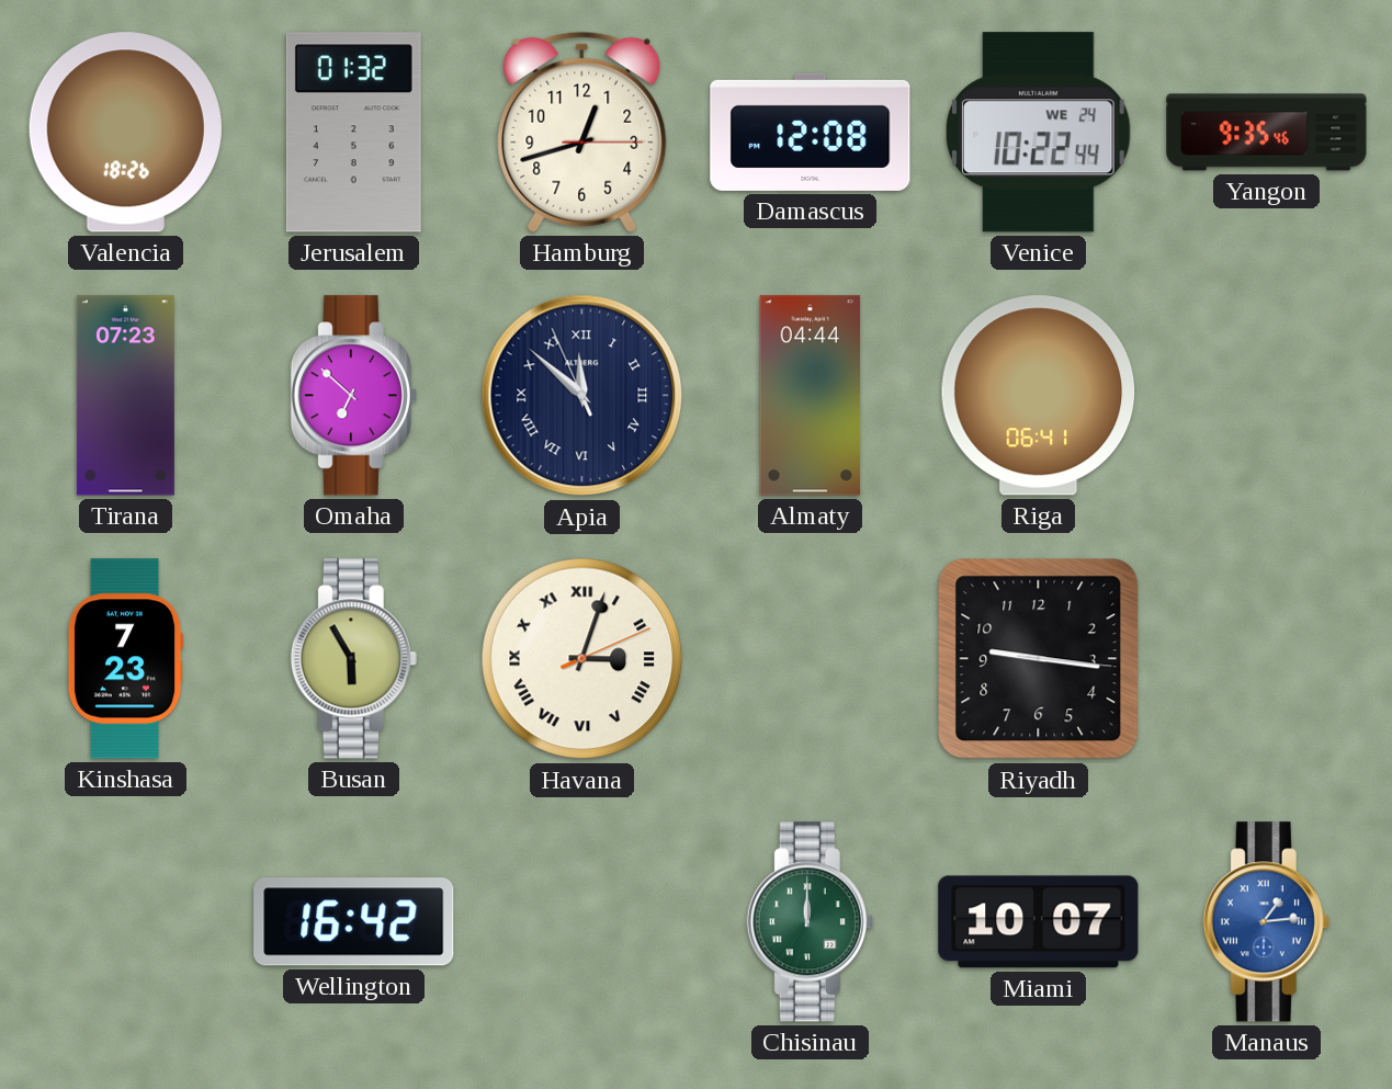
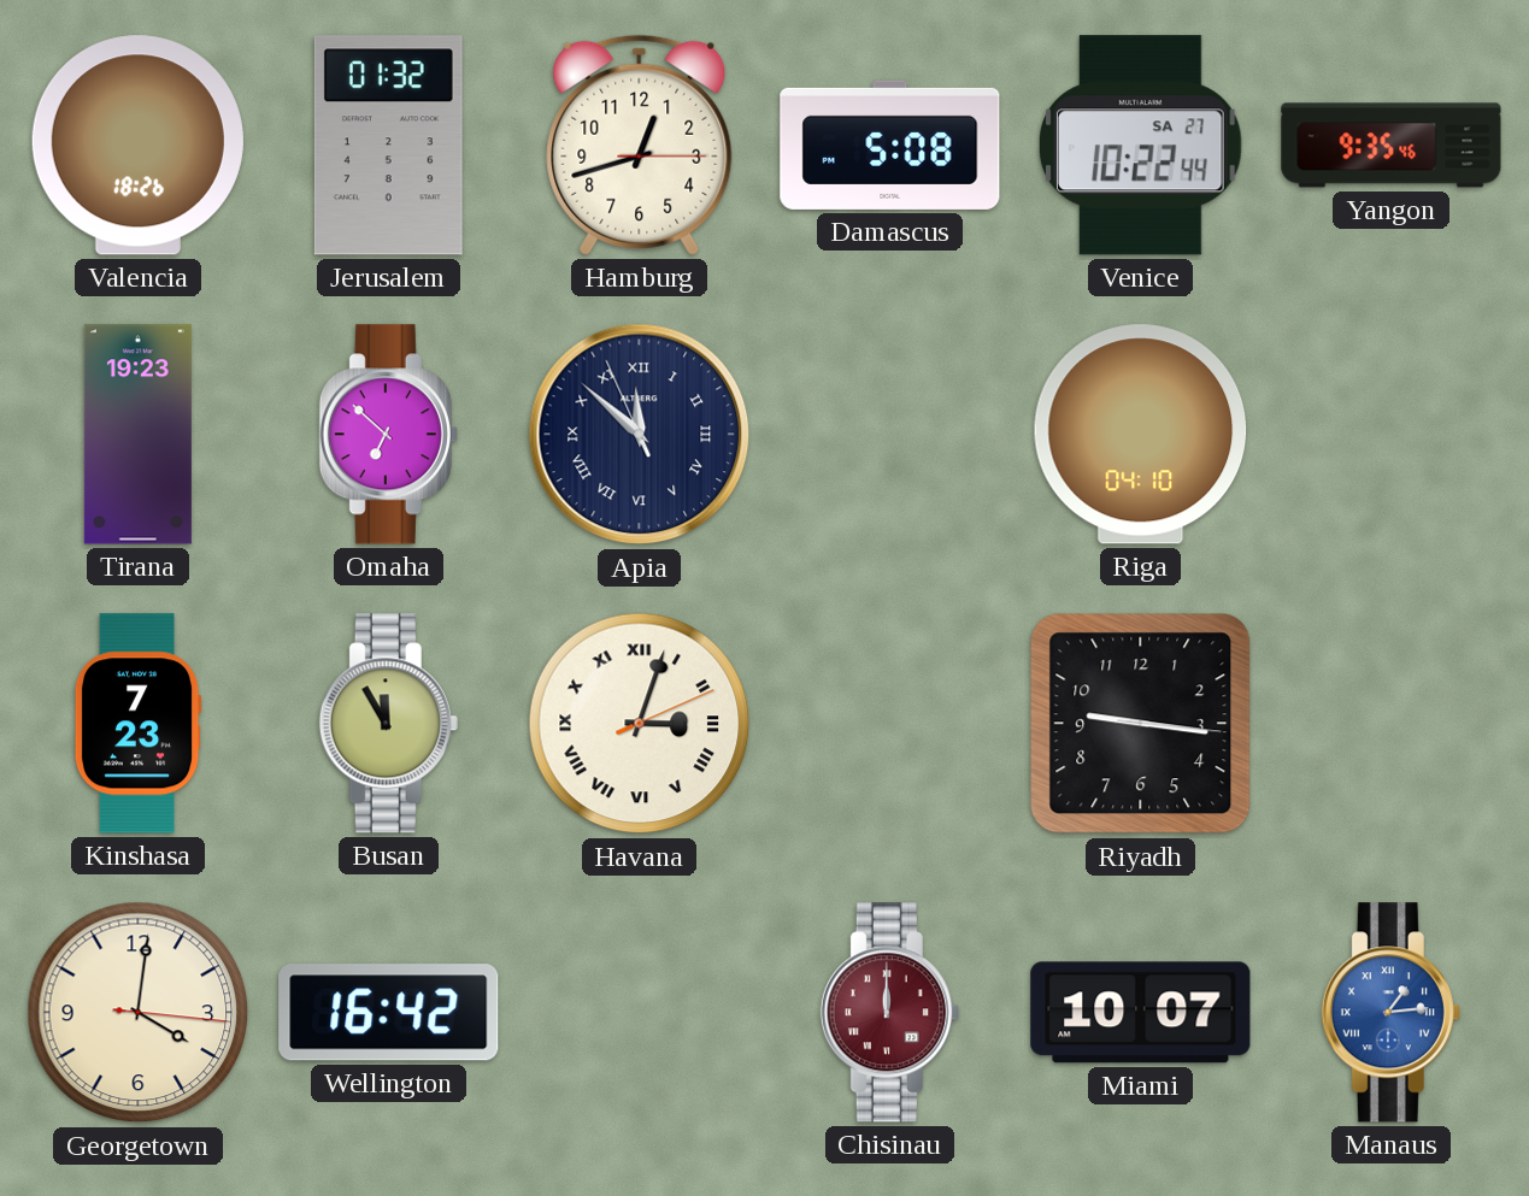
Damascus: 12:08 -> 5:08 (890, 145)
Venice date: WE 24 -> SA 27 (1140, 146)
Tirana: 07:23 -> 19:23 (137, 435)
Almaty: 04:44 -> none (811, 396)
Riga: 06:41 -> 04:10 (1141, 435)
Busan: 5:55 -> 11:55 (388, 724)
Georgetown: none -> 4:01 (139, 1013)
Chisinau dial: green -> burgundy (889, 1013)
